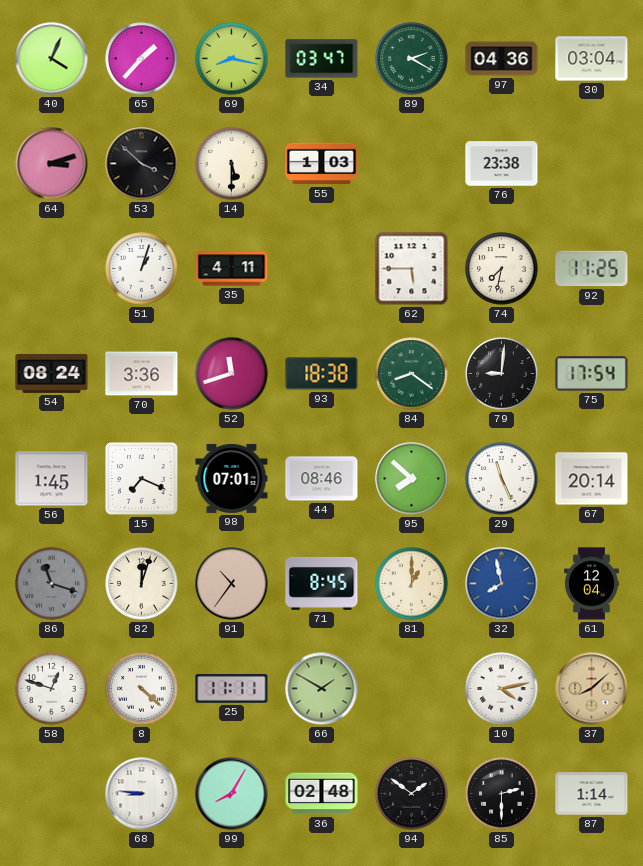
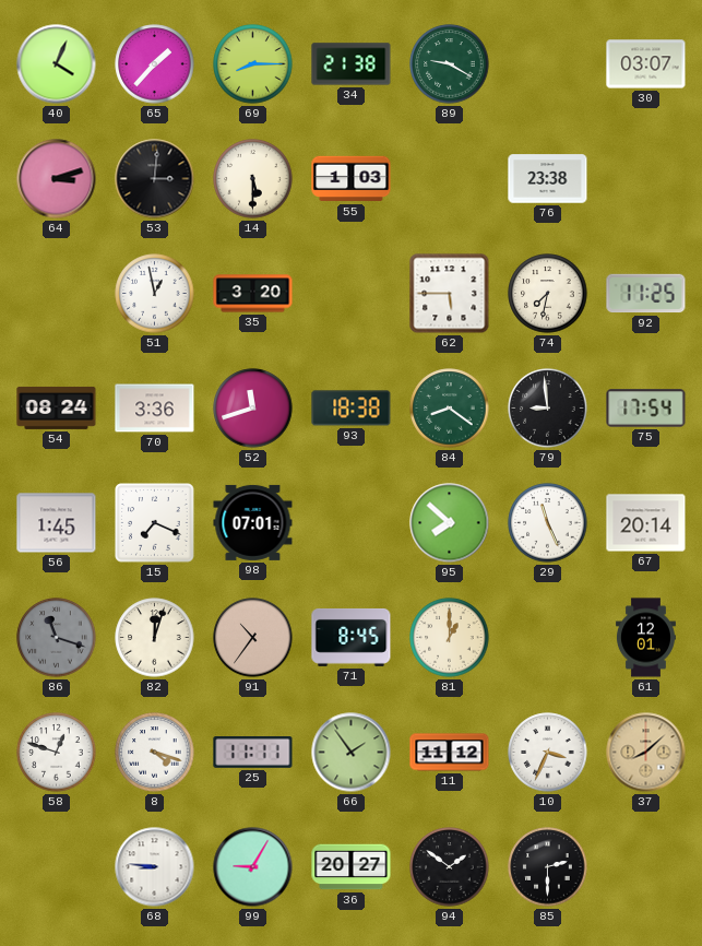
69: 8:17 -> 8:15 (253, 64)
34: 03:47 -> 21:38 (352, 64)
89: 2:20 -> 9:20 (450, 64)
97: 04:36 -> none (502, 59)
30: 03:04 -> 03:07 (646, 64)
53: 3:52 -> 3:01 (155, 179)
51: 1:03 -> 12:58 (155, 294)
35: 4:11 -> 3:20 (253, 294)
79: 9:01 -> 8:59 (548, 409)
44: 08:46 -> none (322, 479)
32: 7:58 -> none (502, 584)
61: 12:04 -> 12:01 (645, 638)
8: 4:22 -> 4:18 (155, 753)
66: 1:50 -> 1:54 (352, 753)
11: none -> 11:12 (450, 753)
10: 4:13 -> 3:34 (548, 753)
99: 8:05 -> 9:05 (253, 867)
36: 02:48 -> 20:27 (352, 867)
87: 1:14 -> none (592, 794)
